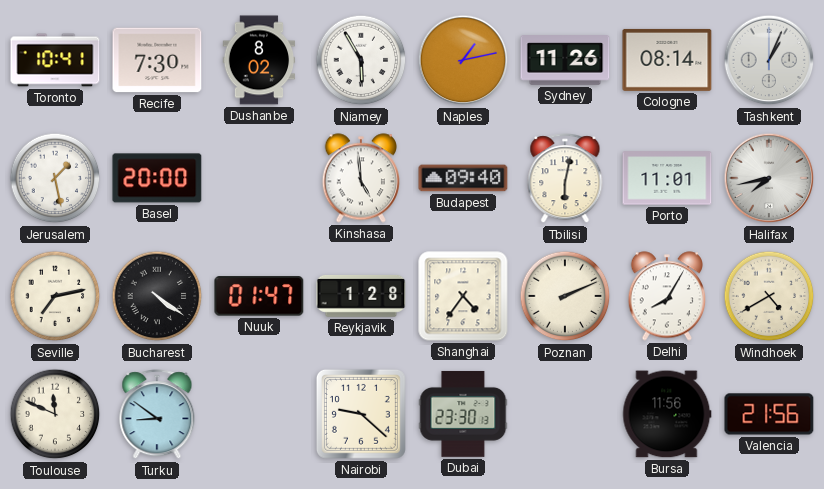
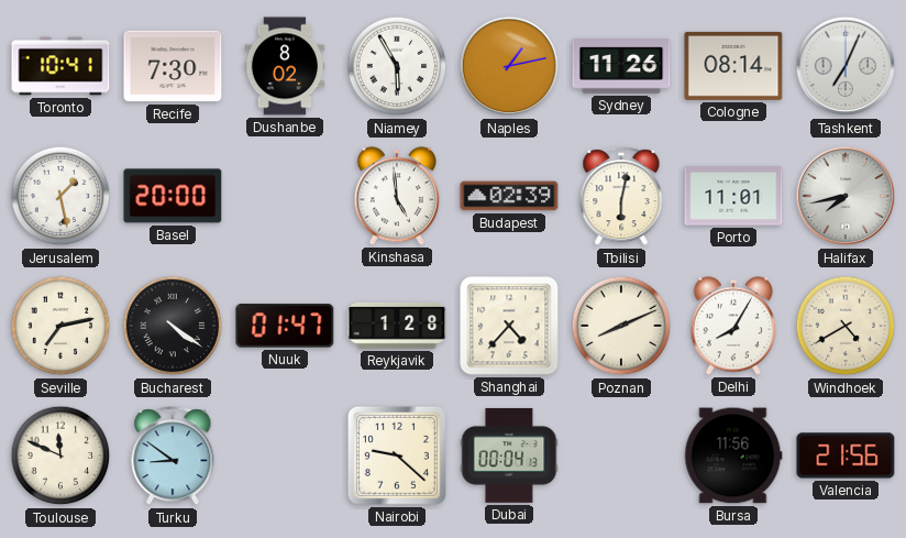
Tashkent: 1:04 -> 7:04 (846, 66)
Budapest: 09:40 -> 02:39 (509, 196)
Shanghai: 4:36 -> 4:37 (509, 326)
Poznan: 2:11 -> 8:11 (621, 326)
Dubai: 23:30 -> 00:04 (509, 455)
